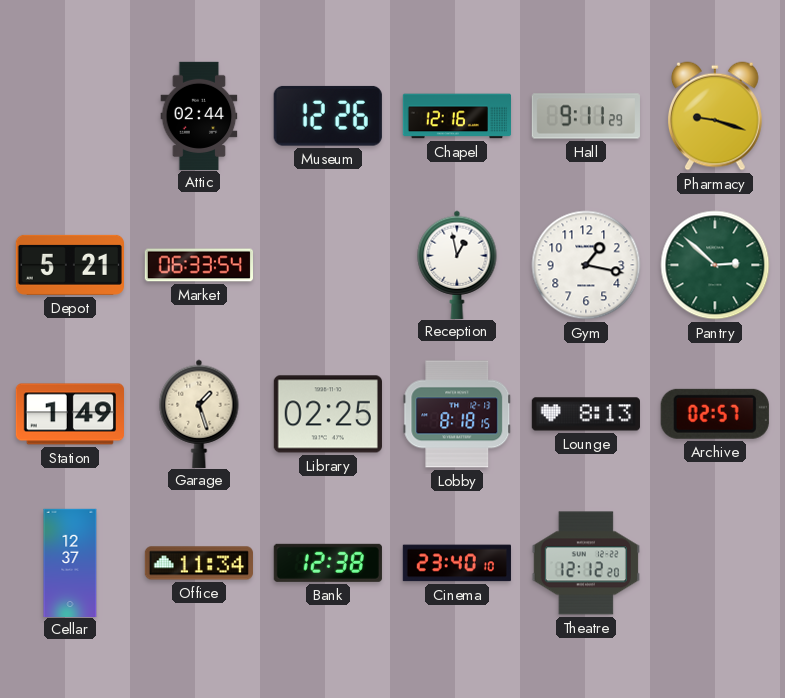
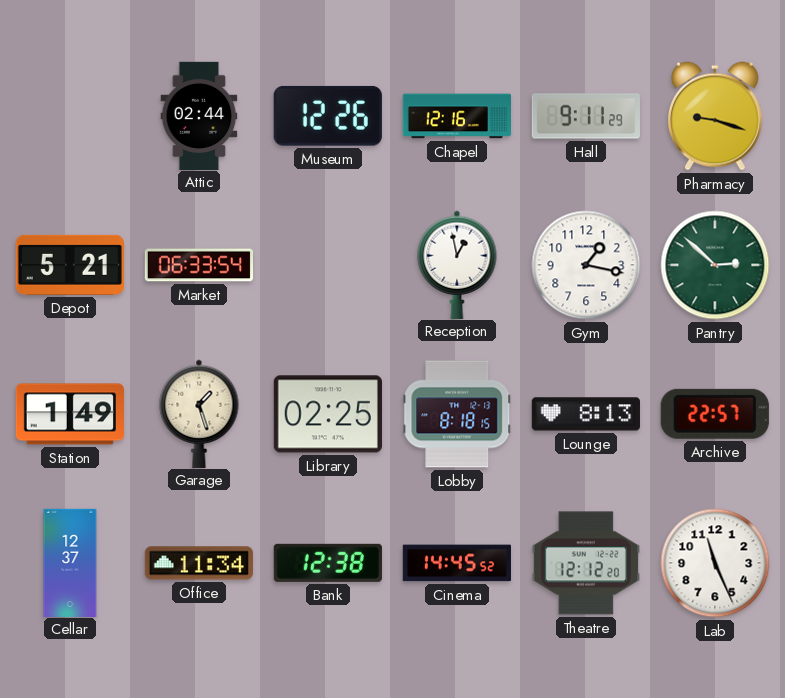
Archive: 02:57 -> 22:57 (715, 414)
Cinema: 23:40 -> 14:45 (457, 563)
Lab: none -> 11:26 (715, 563)
